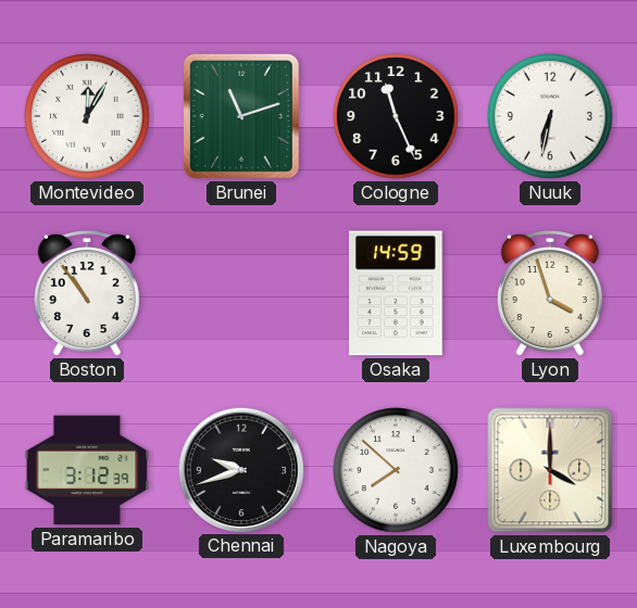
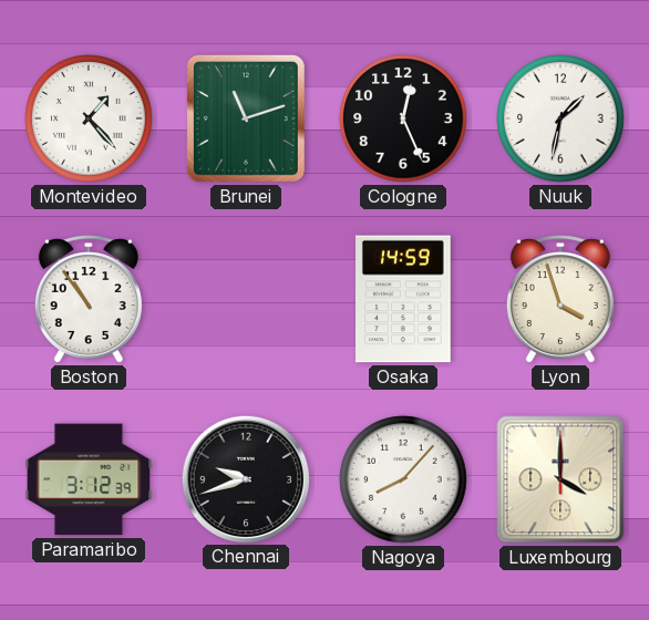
Montevideo: 12:05 -> 1:23 (89, 118)
Cologne: 11:26 -> 12:26 (403, 118)
Nuuk: 6:32 -> 1:32 (560, 118)
Nagoya: 7:52 -> 8:07 (403, 479)
